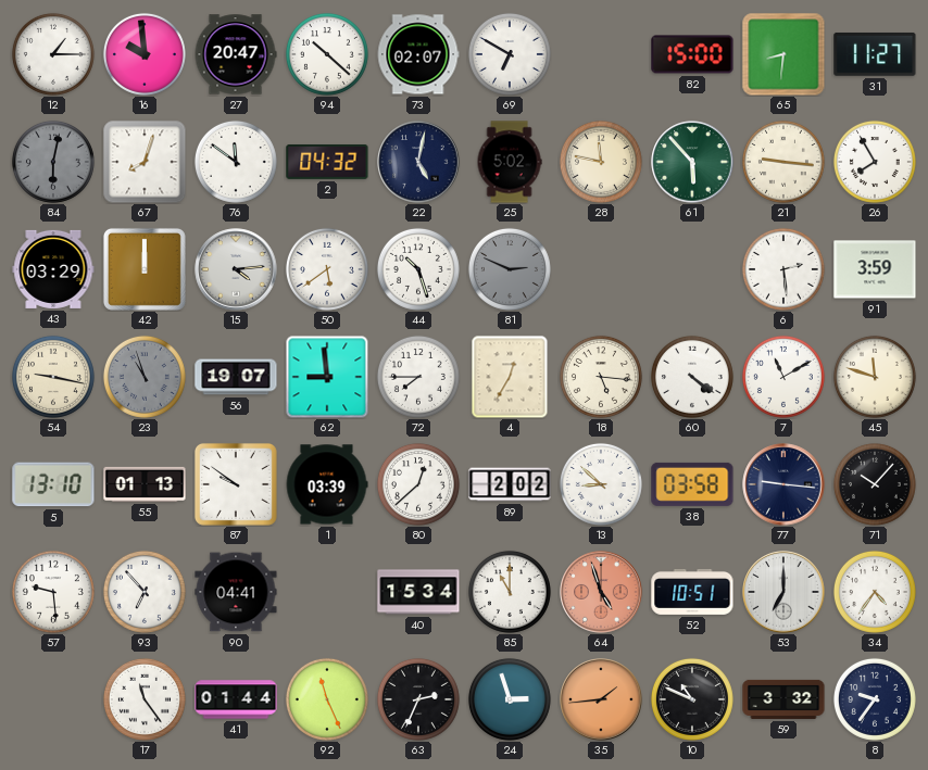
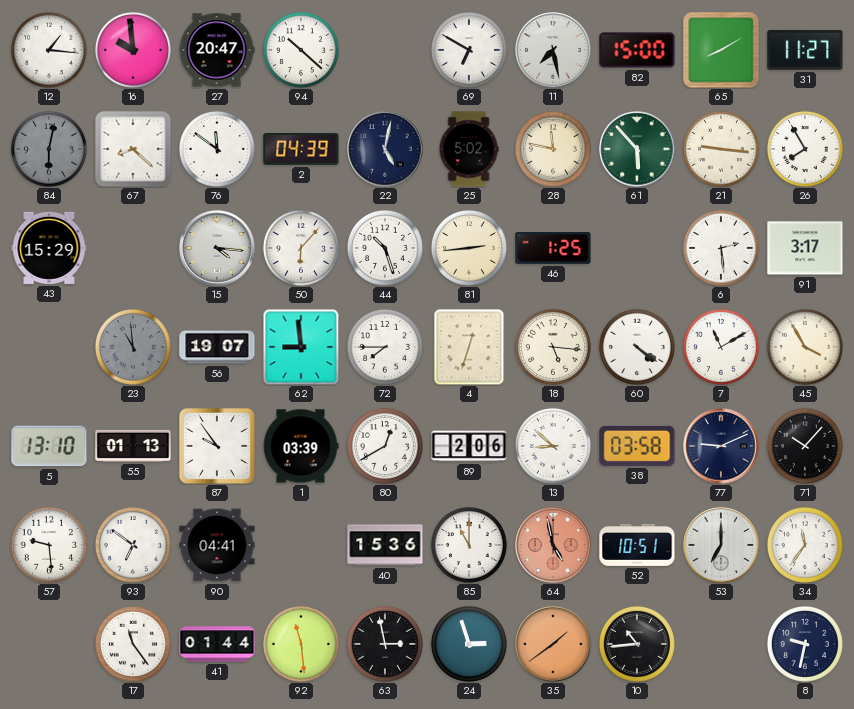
12: 1:15 -> 1:16 (49, 50)
73: 02:07 -> none (418, 54)
11: none -> 7:28 (553, 50)
65: 8:31 -> 8:10 (721, 50)
67: 8:03 -> 8:22 (133, 149)
2: 04:32 -> 04:39 (301, 149)
43: 03:29 -> 15:29 (49, 248)
42: 12:00 -> none (145, 269)
15: 4:14 -> 4:16 (217, 248)
50: 5:39 -> 6:07 (301, 248)
81: 2:49 -> 2:44 (469, 248)
81 dial: grey -> cream (469, 248)
46: none -> 1:25 (553, 248)
91: 3:59 -> 3:17 (805, 248)
54: 9:17 -> none (53, 377)
23: 10:57 -> 10:59 (133, 347)
4: 12:35 -> 12:33 (469, 347)
45: 11:48 -> 3:55 (805, 347)
87: 9:51 -> 9:54 (217, 446)
80: 12:38 -> 12:40 (385, 446)
89: 2:02 -> 2:06 (469, 446)
77: 9:16 -> 9:11 (721, 446)
93: 6:53 -> 6:51 (133, 545)
40: 15:34 -> 15:36 (385, 545)
64: 4:57 -> 4:58 (553, 545)
34: 4:36 -> 11:36 (805, 545)
92: 11:26 -> 11:29 (301, 644)
63: 2:34 -> 2:58 (385, 644)
35: 1:44 -> 1:39 (553, 644)
10: 10:49 -> 10:44 (637, 644)
59: 3:32 -> none (783, 699)
8: 9:36 -> 9:32 (805, 644)
